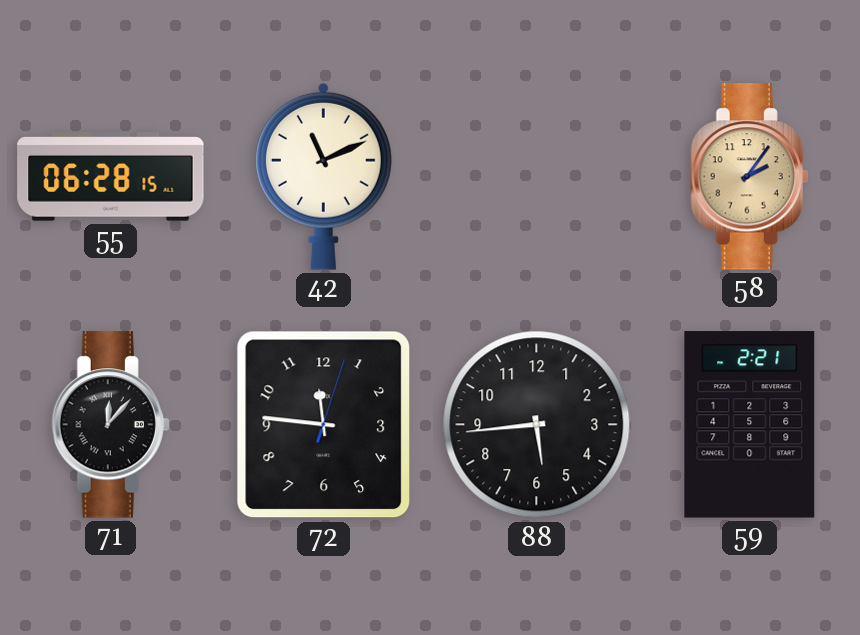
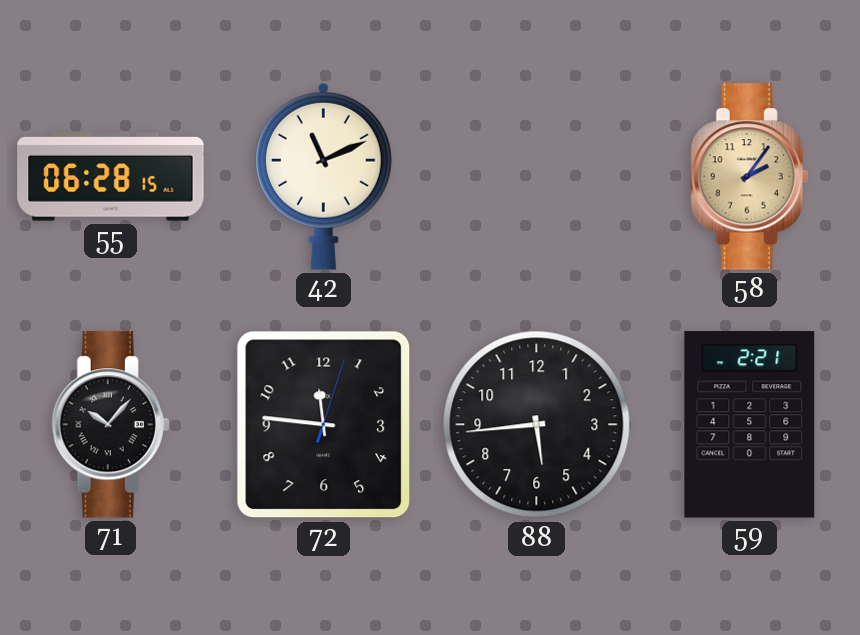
71: 12:07 -> 10:07 (111, 425)
